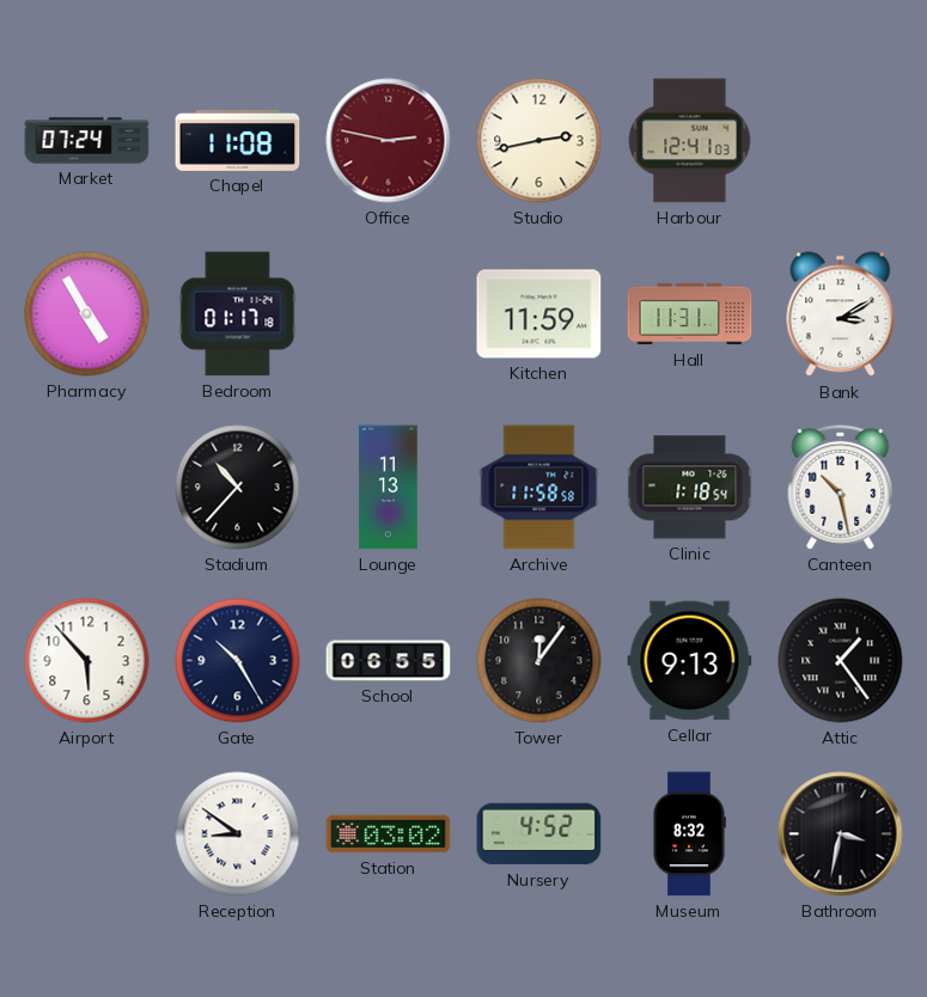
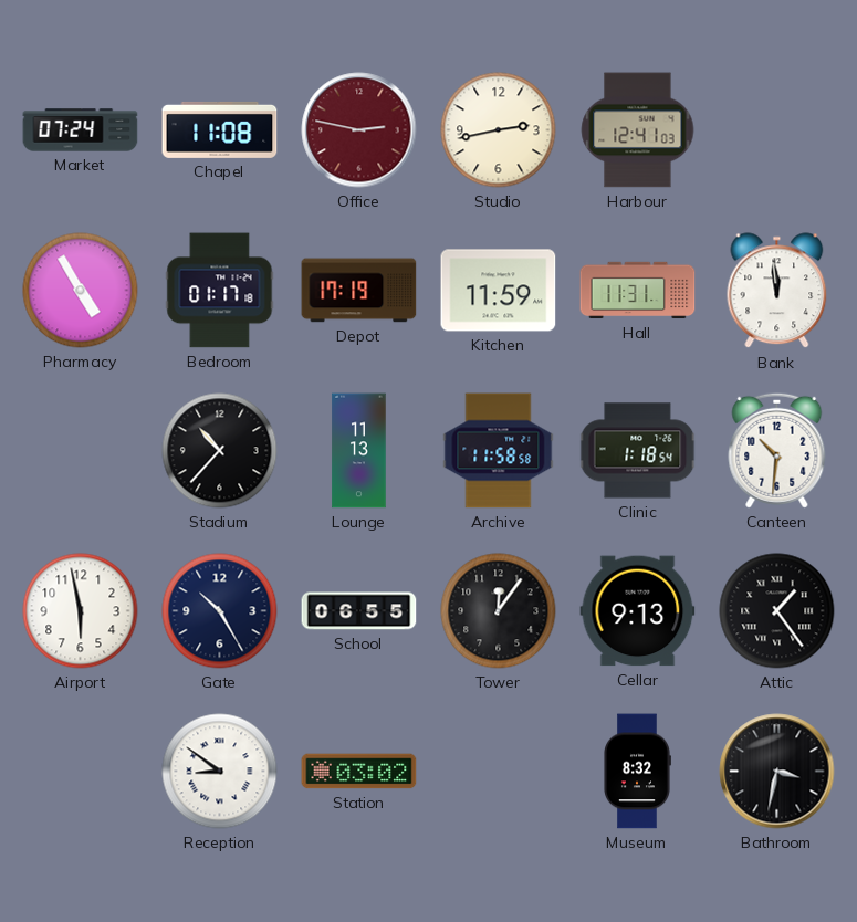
Depot: none -> 17:19 (359, 291)
Bank: 3:10 -> 11:59 (777, 291)
Canteen: 10:28 -> 10:31 (777, 450)
Airport: 5:53 -> 5:58 (81, 611)
Nursery: 4:52 -> none (539, 834)
